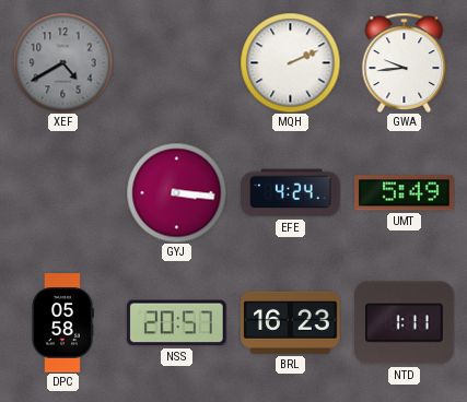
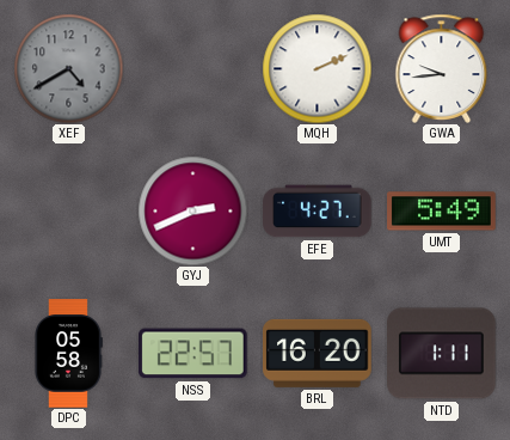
GYJ: 3:16 -> 2:41 (192, 210)
EFE: 4:24 -> 4:27 (318, 212)
NSS: 20:57 -> 22:57 (193, 354)
BRL: 16:23 -> 16:20 (318, 353)
